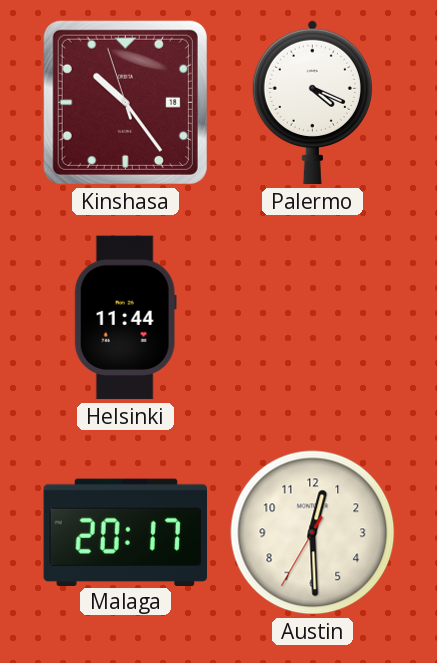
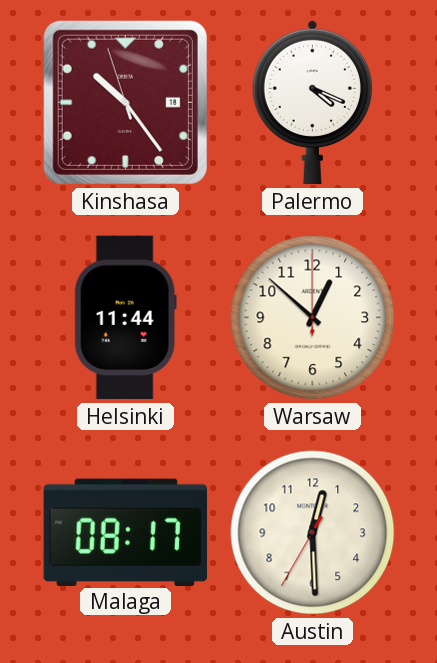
Warsaw: none -> 12:52 (313, 318)
Malaga: 20:17 -> 08:17 (125, 532)
